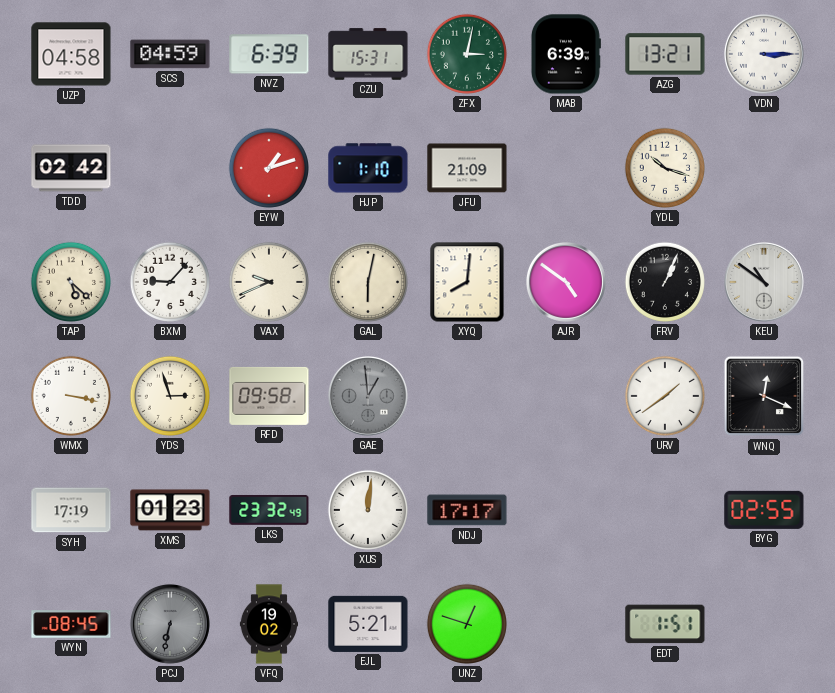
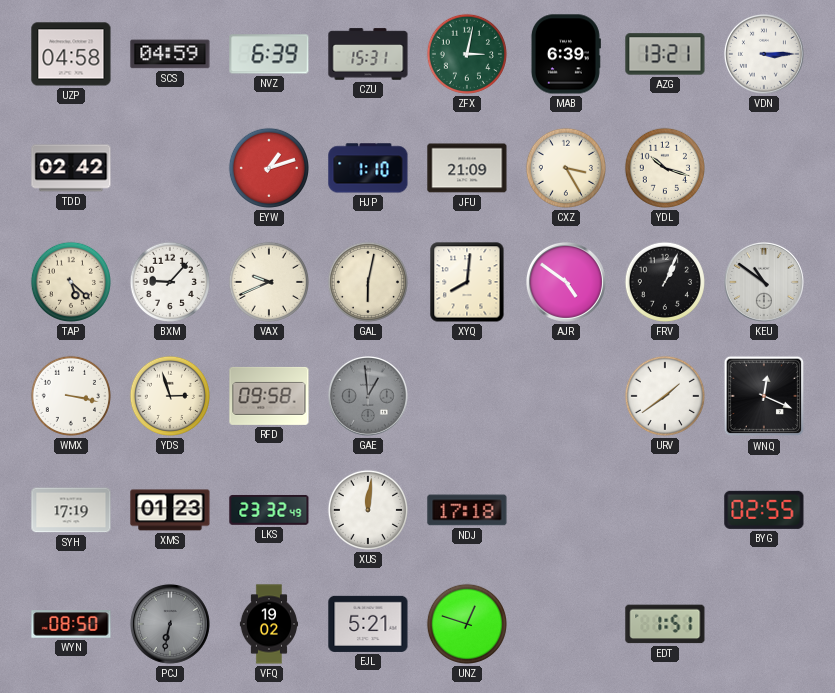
CXZ: none -> 3:25 (566, 168)
NDJ: 17:17 -> 17:18 (467, 510)
WYN: 08:45 -> 08:50 (71, 624)
